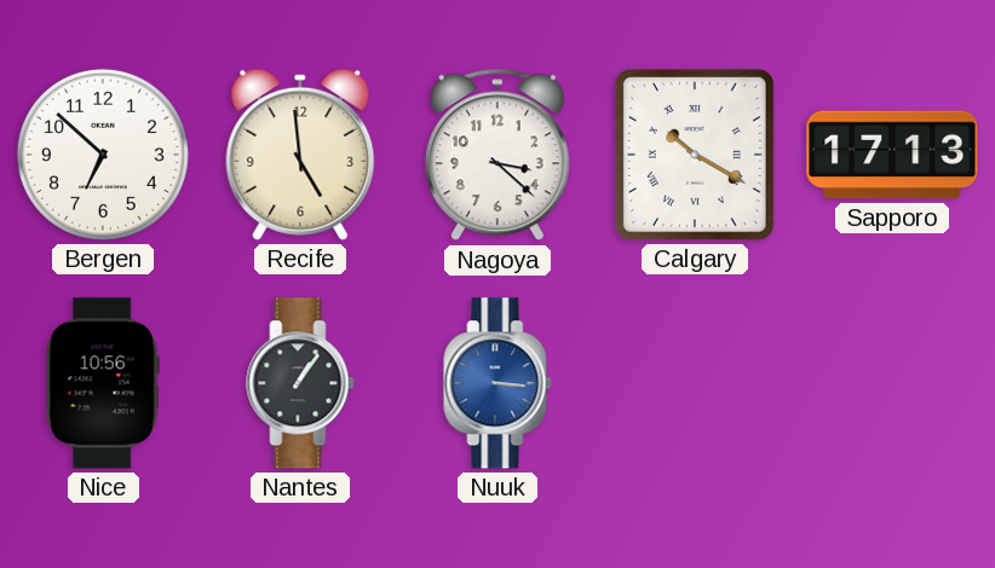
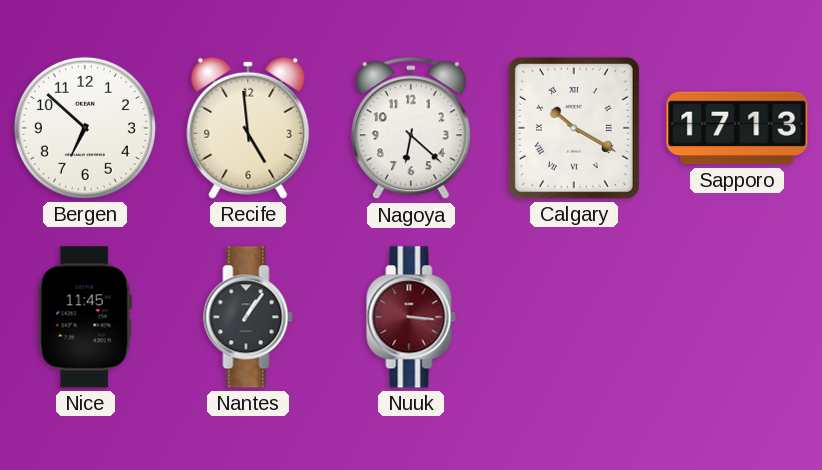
Nagoya: 3:22 -> 6:22 (411, 128)
Nice: 10:56 -> 11:45 (85, 317)
Nuuk dial: blue -> burgundy (411, 317)
